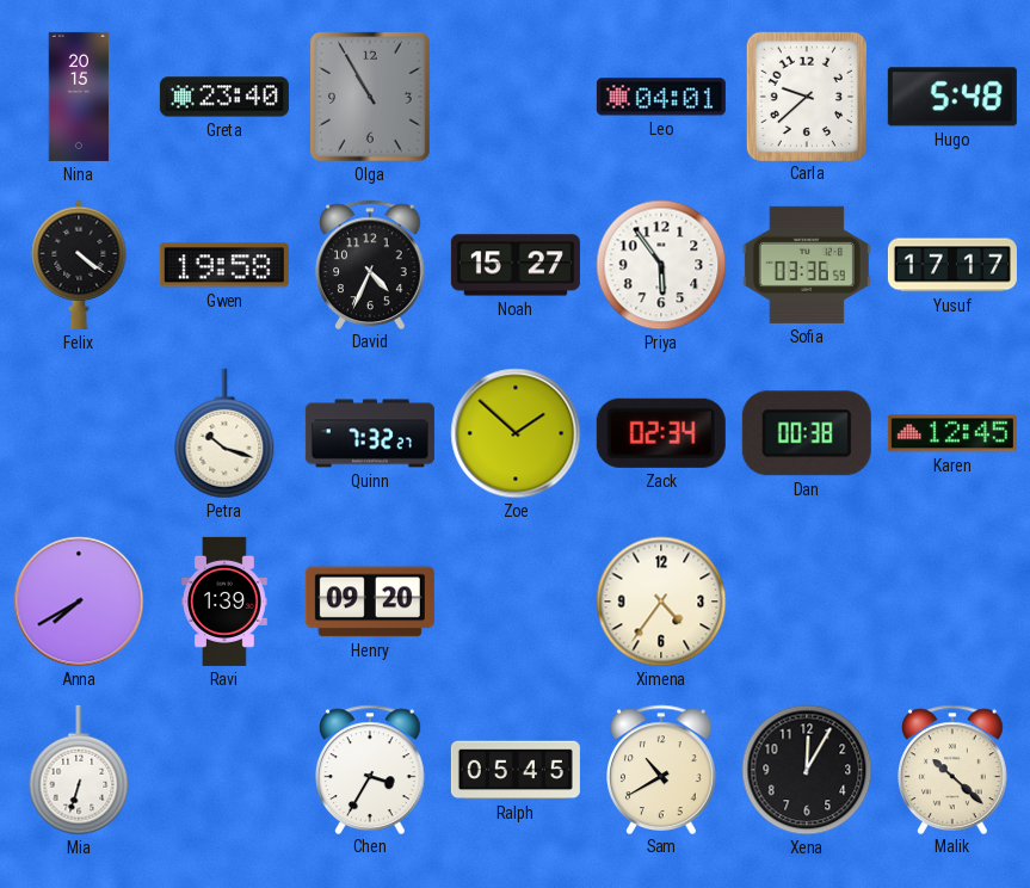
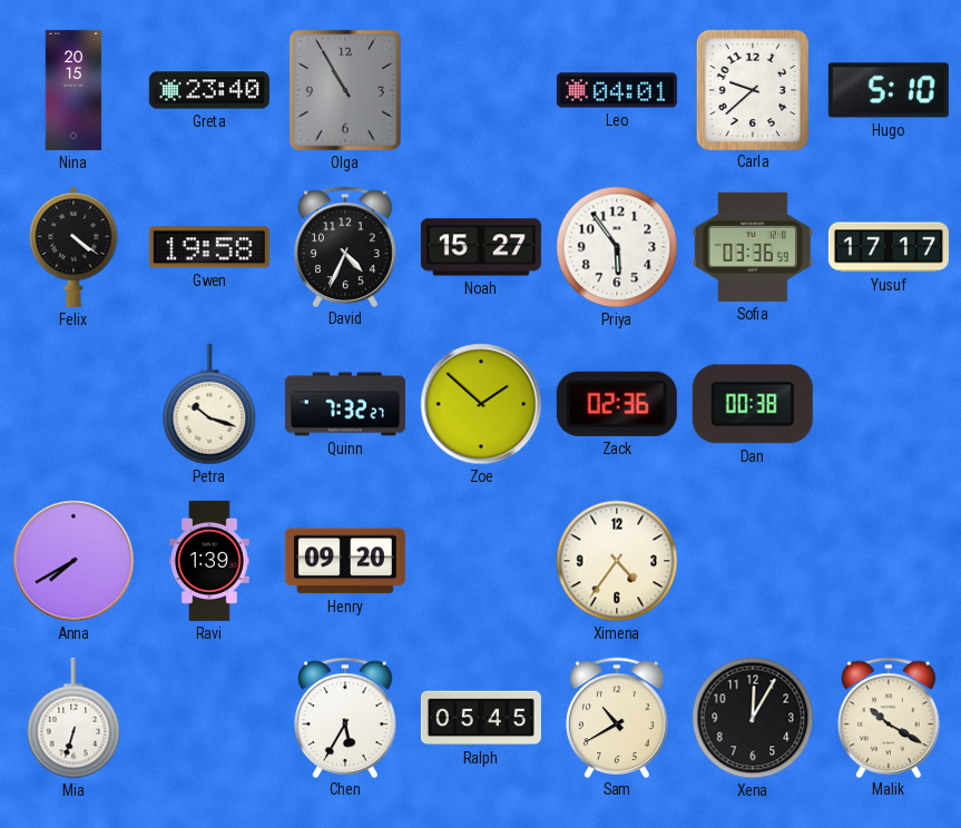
Hugo: 5:48 -> 5:10 (889, 90)
Zack: 02:34 -> 02:36 (617, 404)
Karen: 12:45 -> none (952, 433)
Chen: 3:35 -> 5:35 (346, 717)
Malik: 10:22 -> 10:20 (890, 717)
